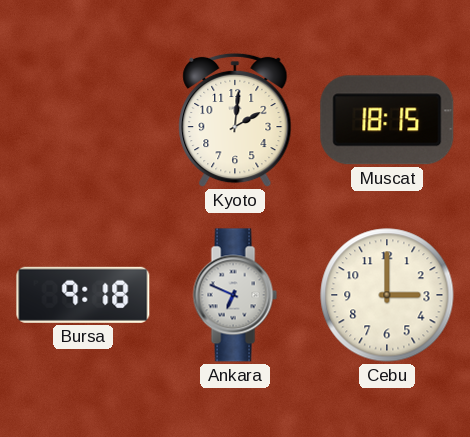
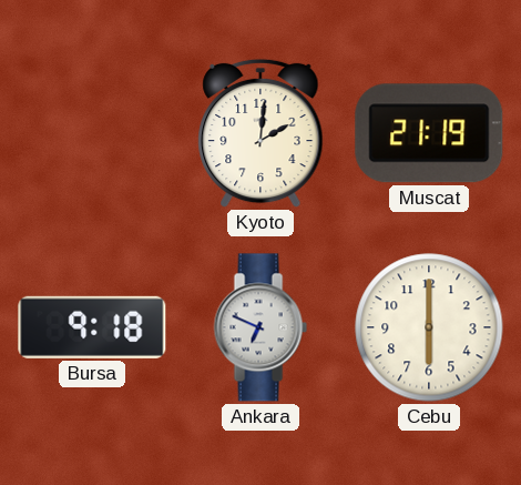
Muscat: 18:15 -> 21:19 (429, 133)
Cebu: 3:00 -> 6:00 (429, 327)
